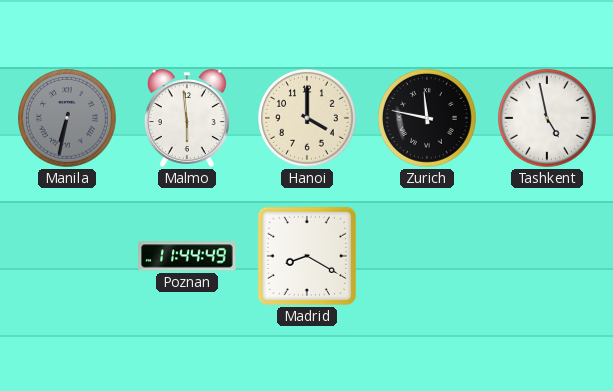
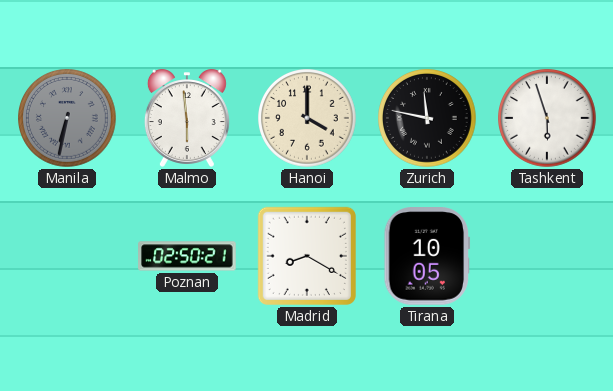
Tashkent: 4:58 -> 5:57 (548, 119)
Poznan: 11:44 -> 02:50 (187, 256)
Tirana: none -> 10:05 (427, 256)
